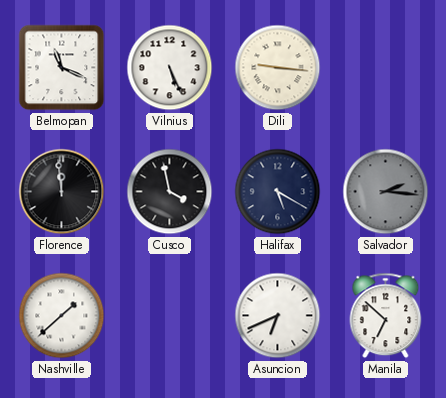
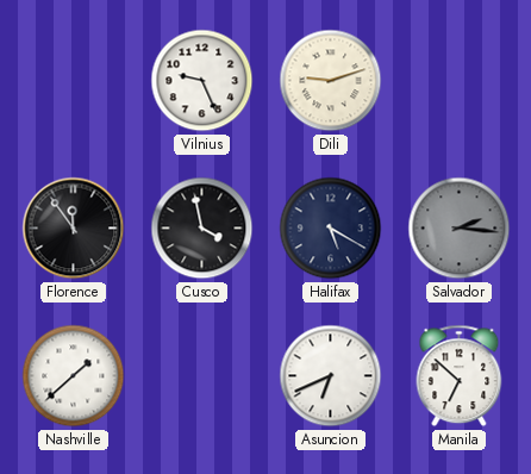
Belmopan: 11:19 -> none (62, 68)
Vilnius: 5:26 -> 9:26 (202, 81)
Dili: 9:16 -> 9:12 (331, 81)
Florence: 11:59 -> 11:54 (74, 229)
